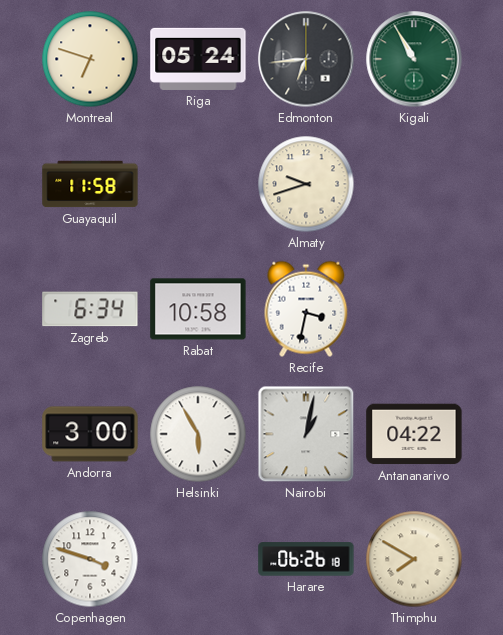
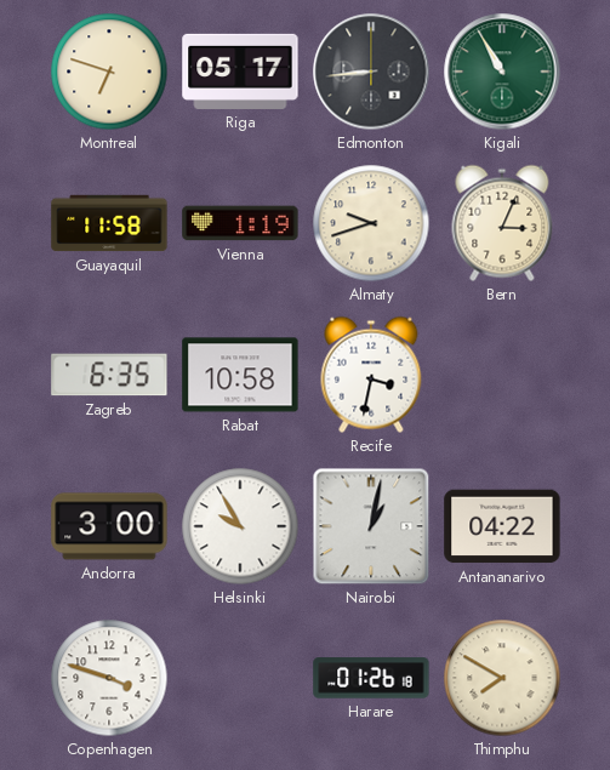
Riga: 05:24 -> 05:17 (240, 72)
Edmonton: 6:44 -> 8:44 (371, 72)
Vienna: none -> 1:19 (240, 223)
Bern: none -> 3:04 (502, 223)
Zagreb: 6:34 -> 6:35 (109, 375)
Helsinki: 5:55 -> 9:55 (240, 526)
Harare: 06:26 -> 01:26 (371, 678)
